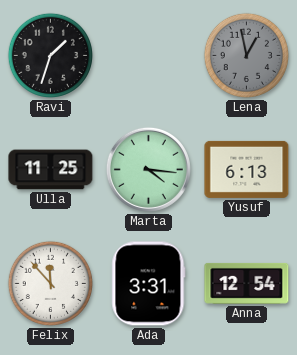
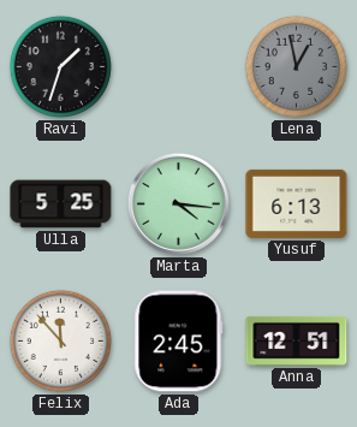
Ulla: 11:25 -> 5:25 (61, 204)
Ada: 3:31 -> 2:45 (179, 342)
Anna: 12:54 -> 12:51 (297, 340)
